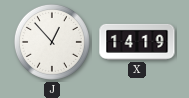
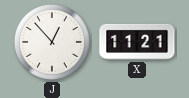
X: 14:19 -> 11:21 (137, 42)
